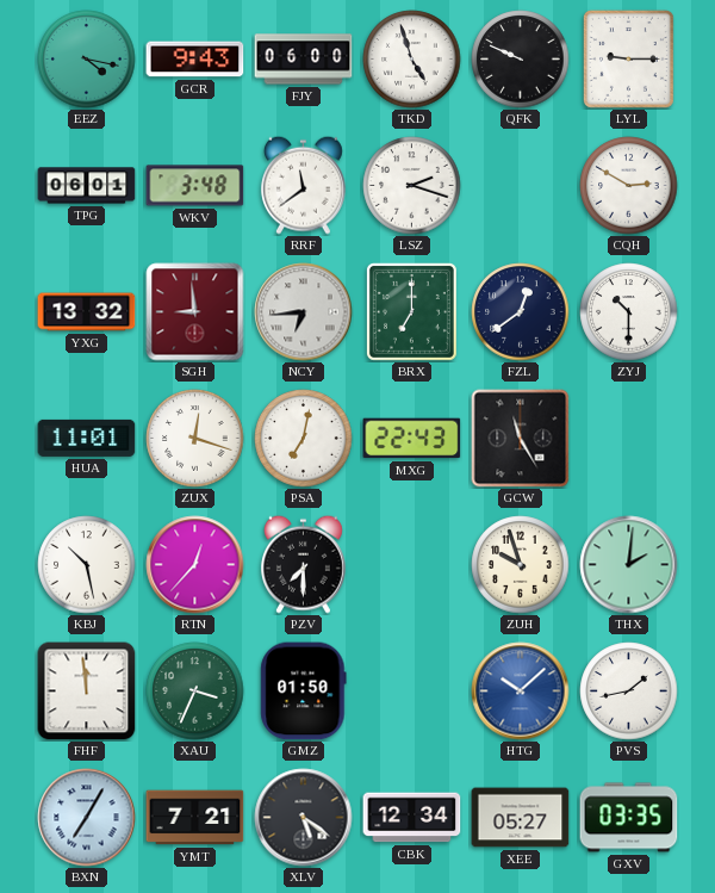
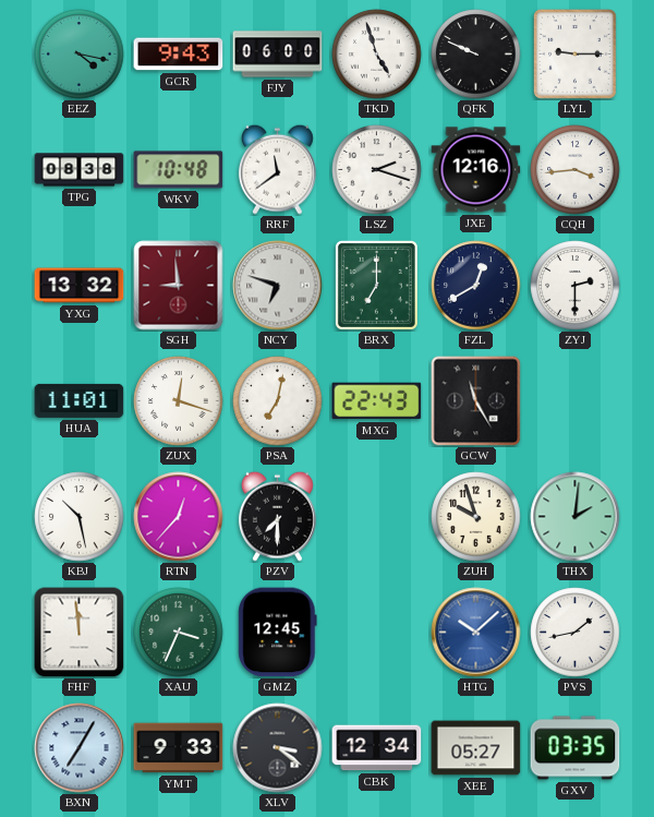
TPG: 06:01 -> 08:38 (80, 170)
WKV: 3:48 -> 10:48 (179, 170)
JXE: none -> 12:16 (476, 170)
CQH: 2:50 -> 3:44 (576, 170)
NCY: 6:44 -> 6:48 (278, 286)
FZL: 12:39 -> 12:40 (476, 286)
ZYJ: 10:30 -> 2:30 (576, 286)
GMZ: 01:50 -> 12:45 (278, 633)
YMT: 7:21 -> 9:33 (179, 748)
XLV: 5:21 -> 3:21 (278, 748)
